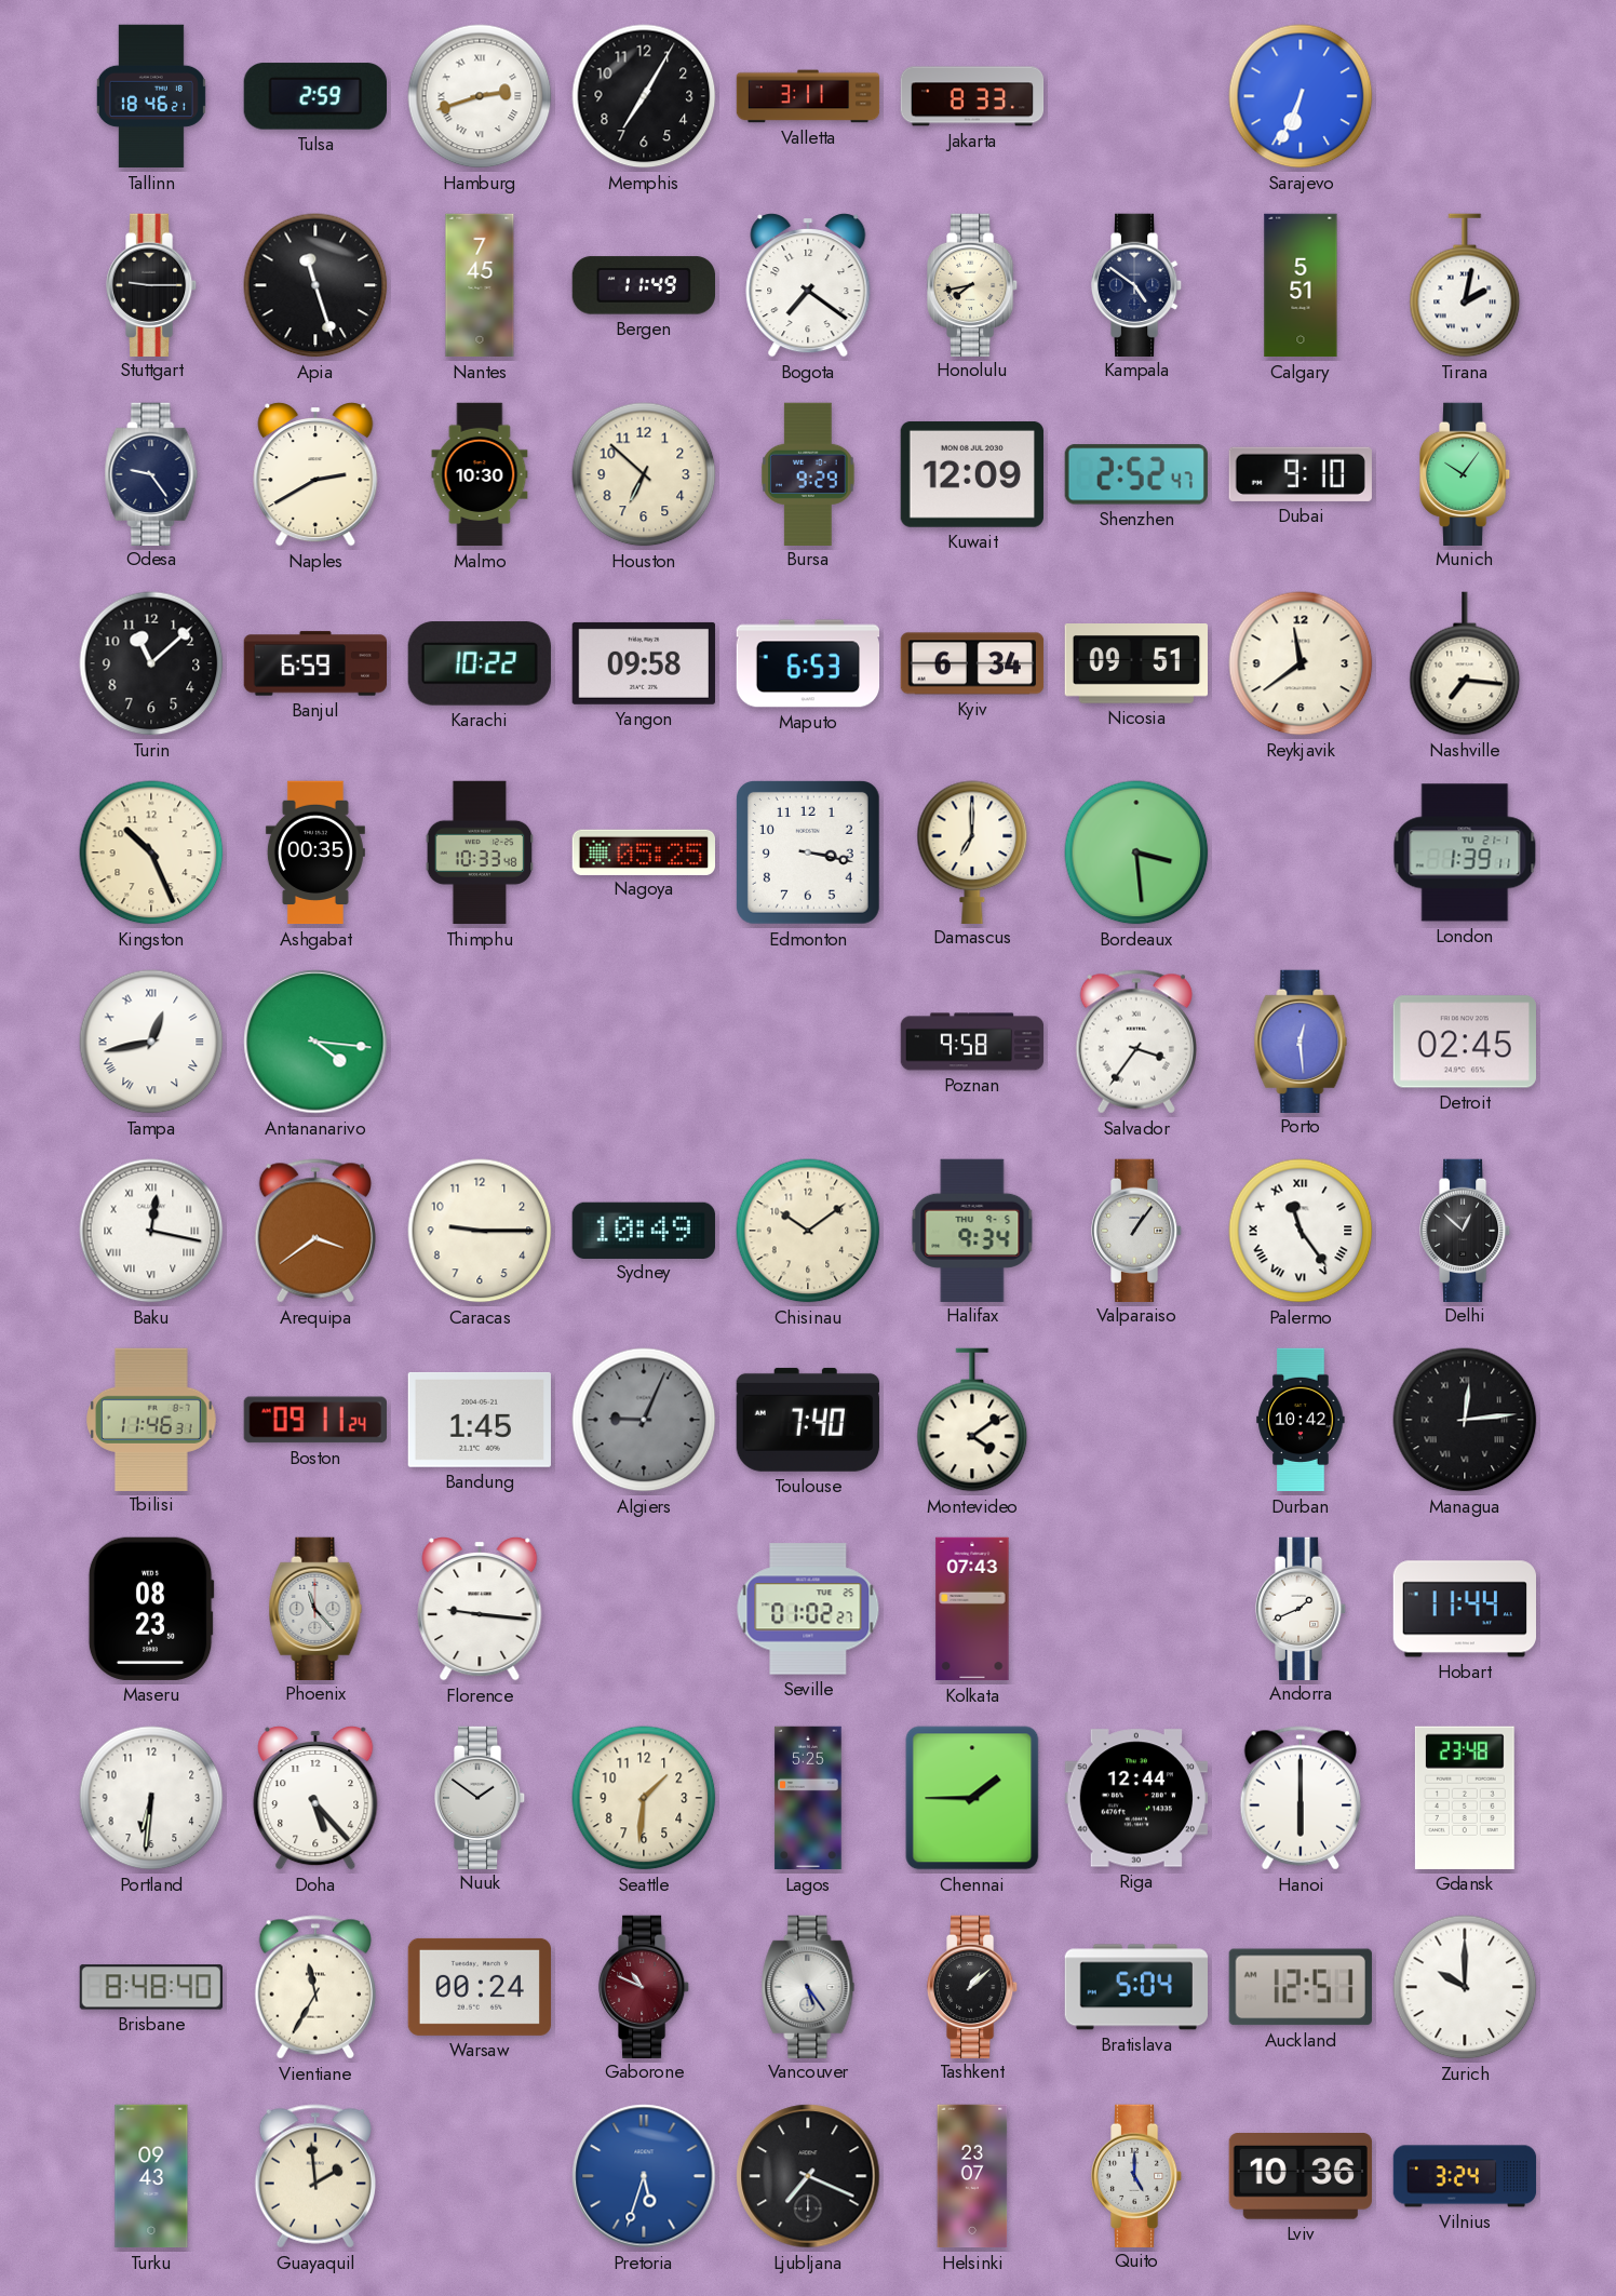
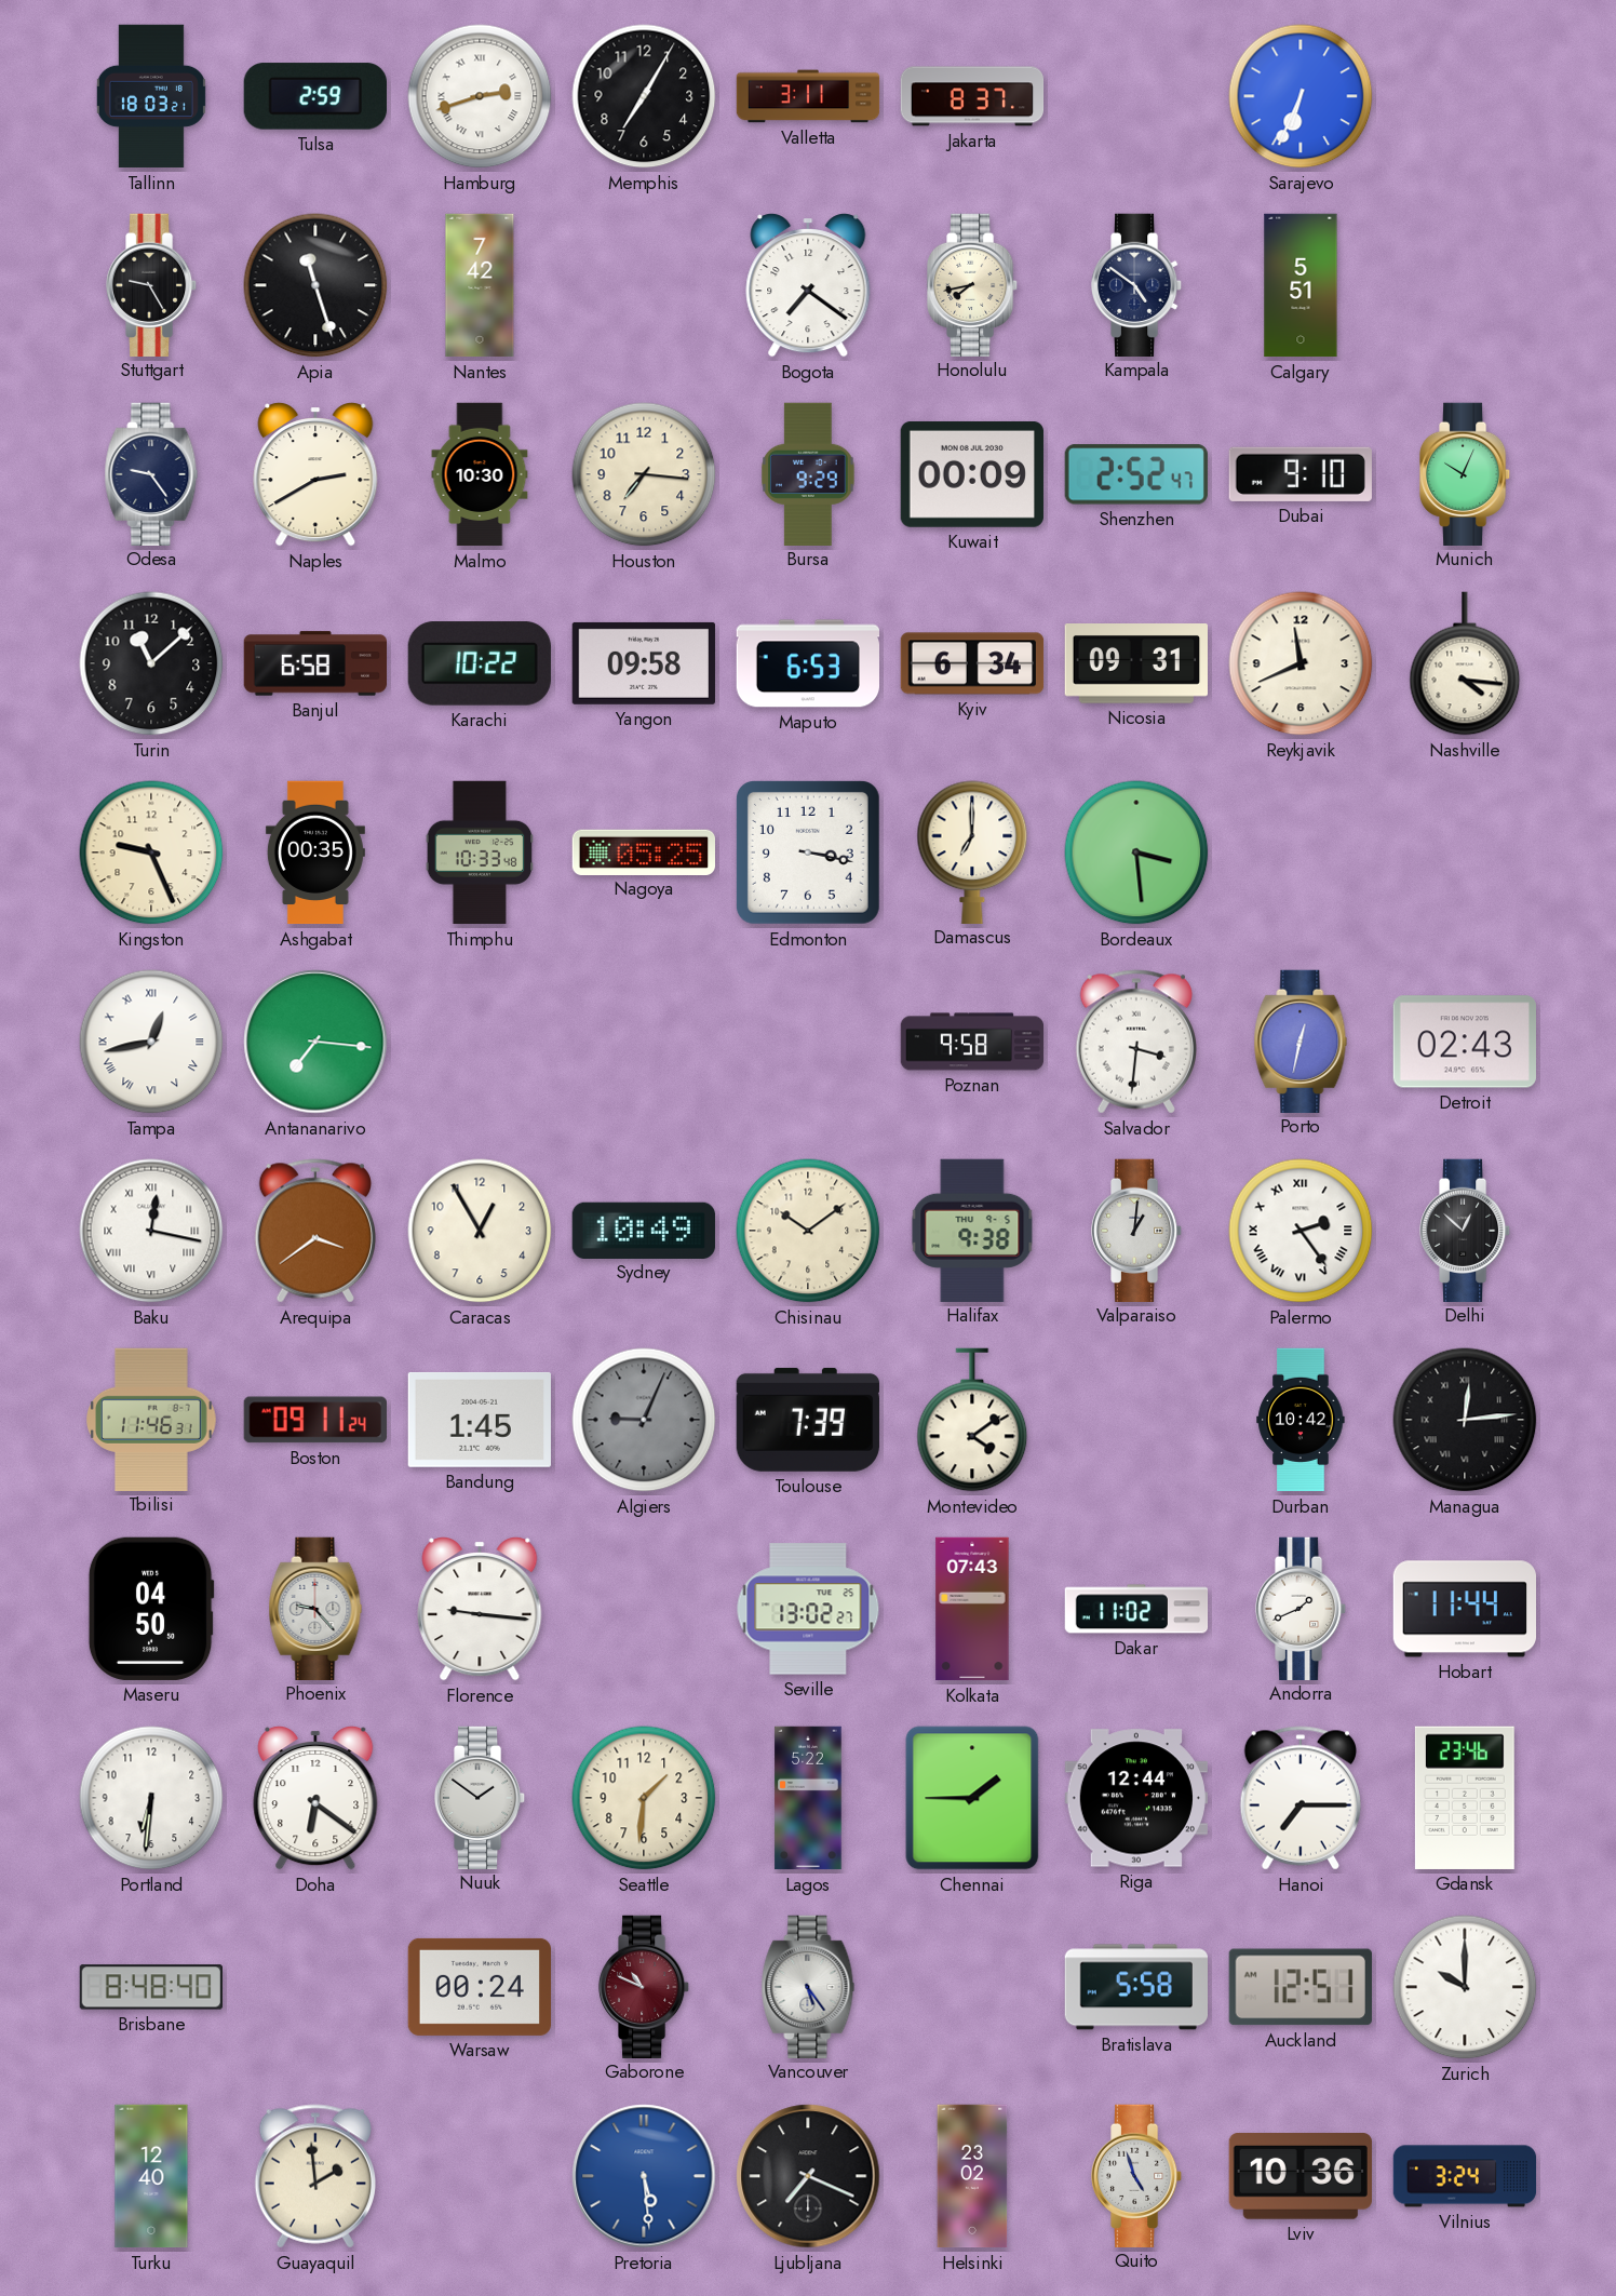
Tallinn: 18:46 -> 18:03 (151, 96)
Jakarta: 8:33 -> 8:37 (972, 96)
Stuttgart: 9:15 -> 9:25 (151, 284)
Nantes: 7:45 -> 7:42 (480, 285)
Bergen: 11:49 -> none (643, 285)
Tirana: 2:02 -> none (1465, 285)
Houston: 6:52 -> 7:16 (644, 474)
Kuwait: 12:09 -> 00:09 (972, 474)
Munich: 10:06 -> 10:04 (1465, 473)
Banjul: 6:59 -> 6:58 (314, 663)
Nicosia: 09:51 -> 09:31 (1135, 664)
Reykjavik: 11:39 -> 11:41 (1301, 663)
Nashville: 7:16 -> 4:16 (1465, 663)
Kingston: 10:26 -> 9:26 (151, 852)
London: 1:39 -> none (1465, 852)
Antananarivo: 4:16 -> 7:16 (315, 1042)
Salvador: 3:36 -> 3:31 (1135, 1042)
Porto: 12:29 -> 12:32 (1301, 1040)
Detroit: 02:45 -> 02:43 (1465, 1042)
Caracas: 9:15 -> 12:55 (480, 1231)
Halifax: 9:34 -> 9:38 (972, 1230)
Valparaiso: 1:06 -> 1:01 (1136, 1230)
Palermo: 11:24 -> 2:24 (1301, 1231)
Toulouse: 7:40 -> 7:39 (808, 1420)
Maseru: 08:23 -> 04:50 (151, 1609)
Phoenix: 11:23 -> 9:23 (315, 1608)
Seville: 01:02 -> 13:02 (808, 1609)
Dakar: none -> 11:02 (1136, 1609)
Doha: 5:23 -> 6:21 (315, 1799)
Lagos: 5:25 -> 5:22 (808, 1798)
Hanoi: 6:00 -> 7:15 (1299, 1798)
Gdansk: 23:48 -> 23:46 (1465, 1798)
Vientiane: 11:35 -> none (314, 1987)
Tashkent: 1:08 -> none (972, 1986)
Bratislava: 5:04 -> 5:58 (1135, 1987)
Turku: 09:43 -> 12:40 (151, 2176)
Pretoria: 5:33 -> 5:29 (644, 2176)
Helsinki: 23:07 -> 23:02 (972, 2176)
Quito: 5:00 -> 4:57 (1136, 2175)
